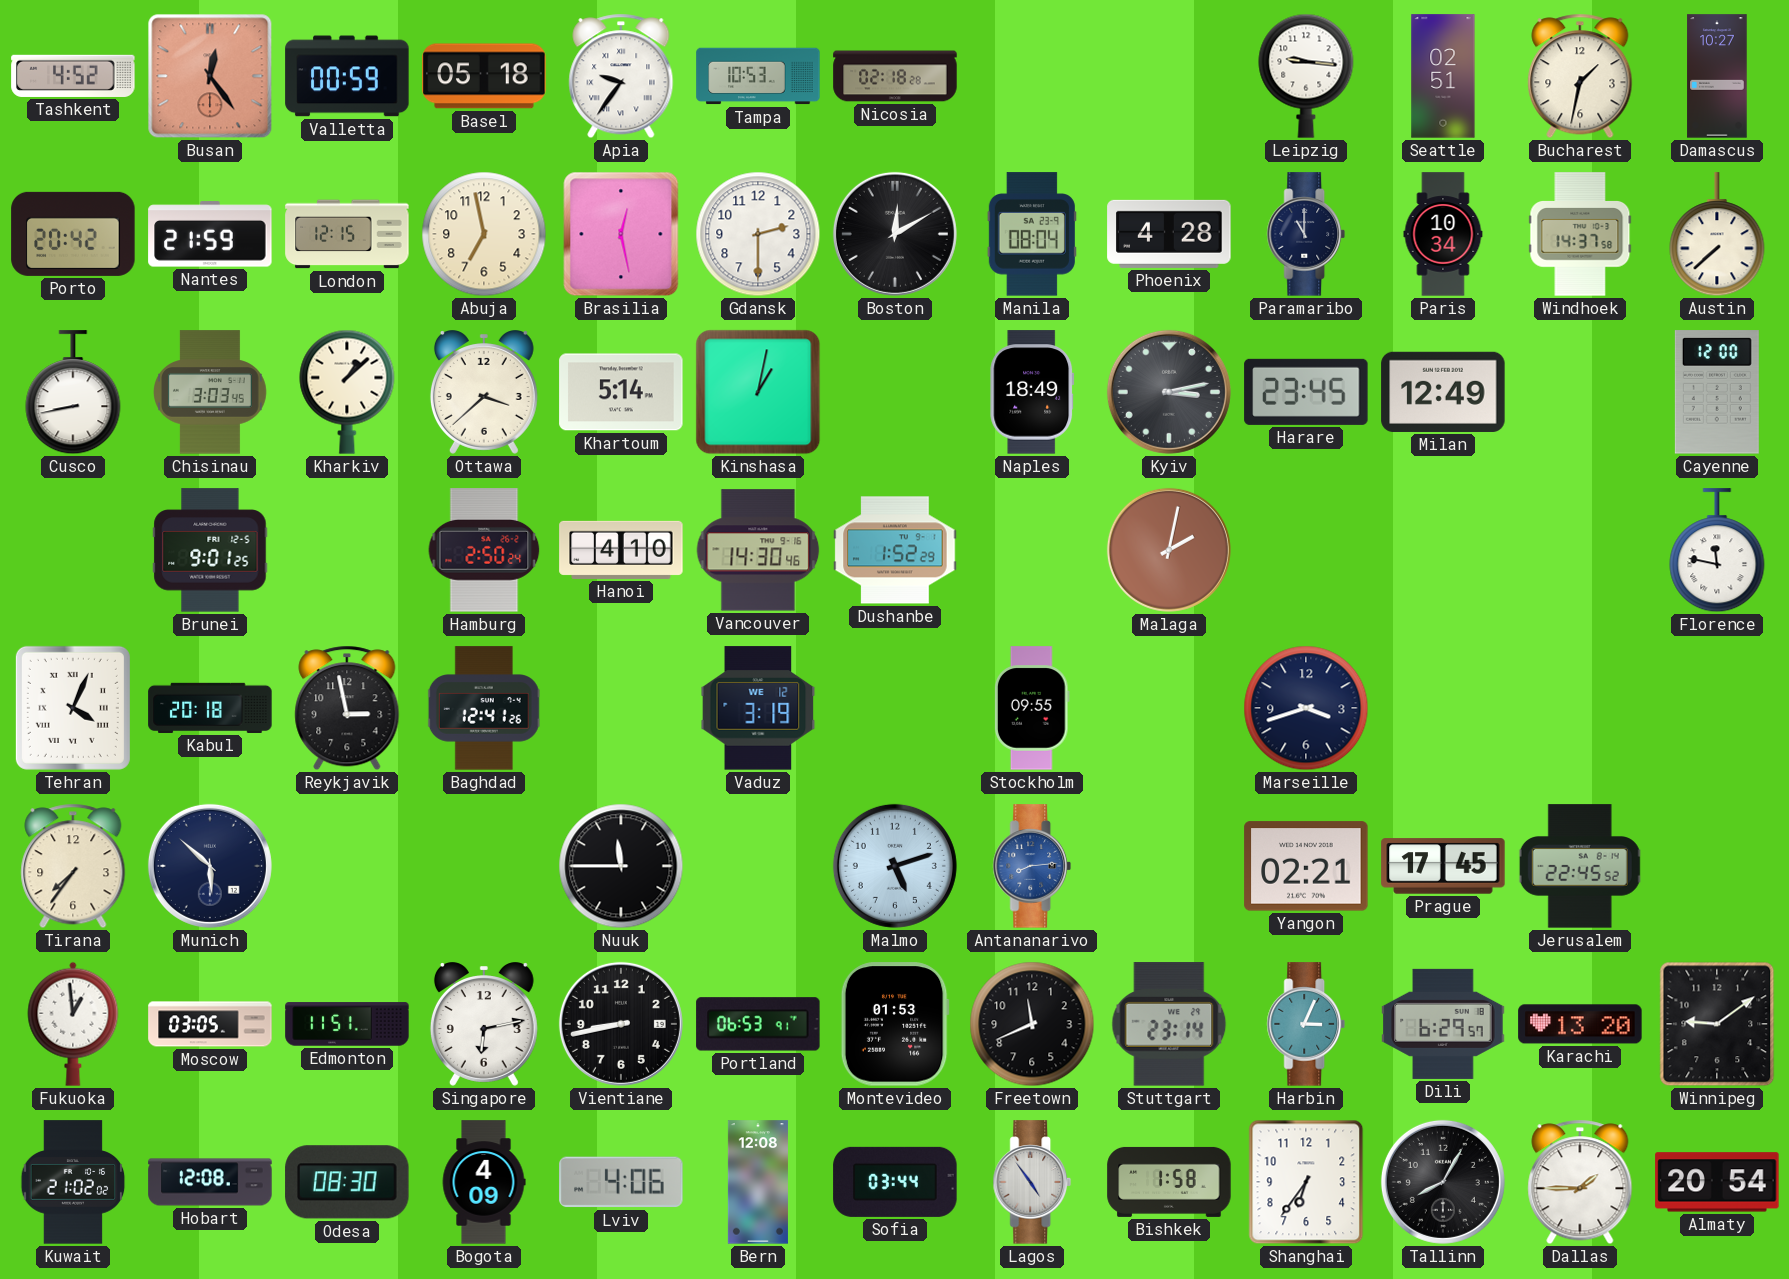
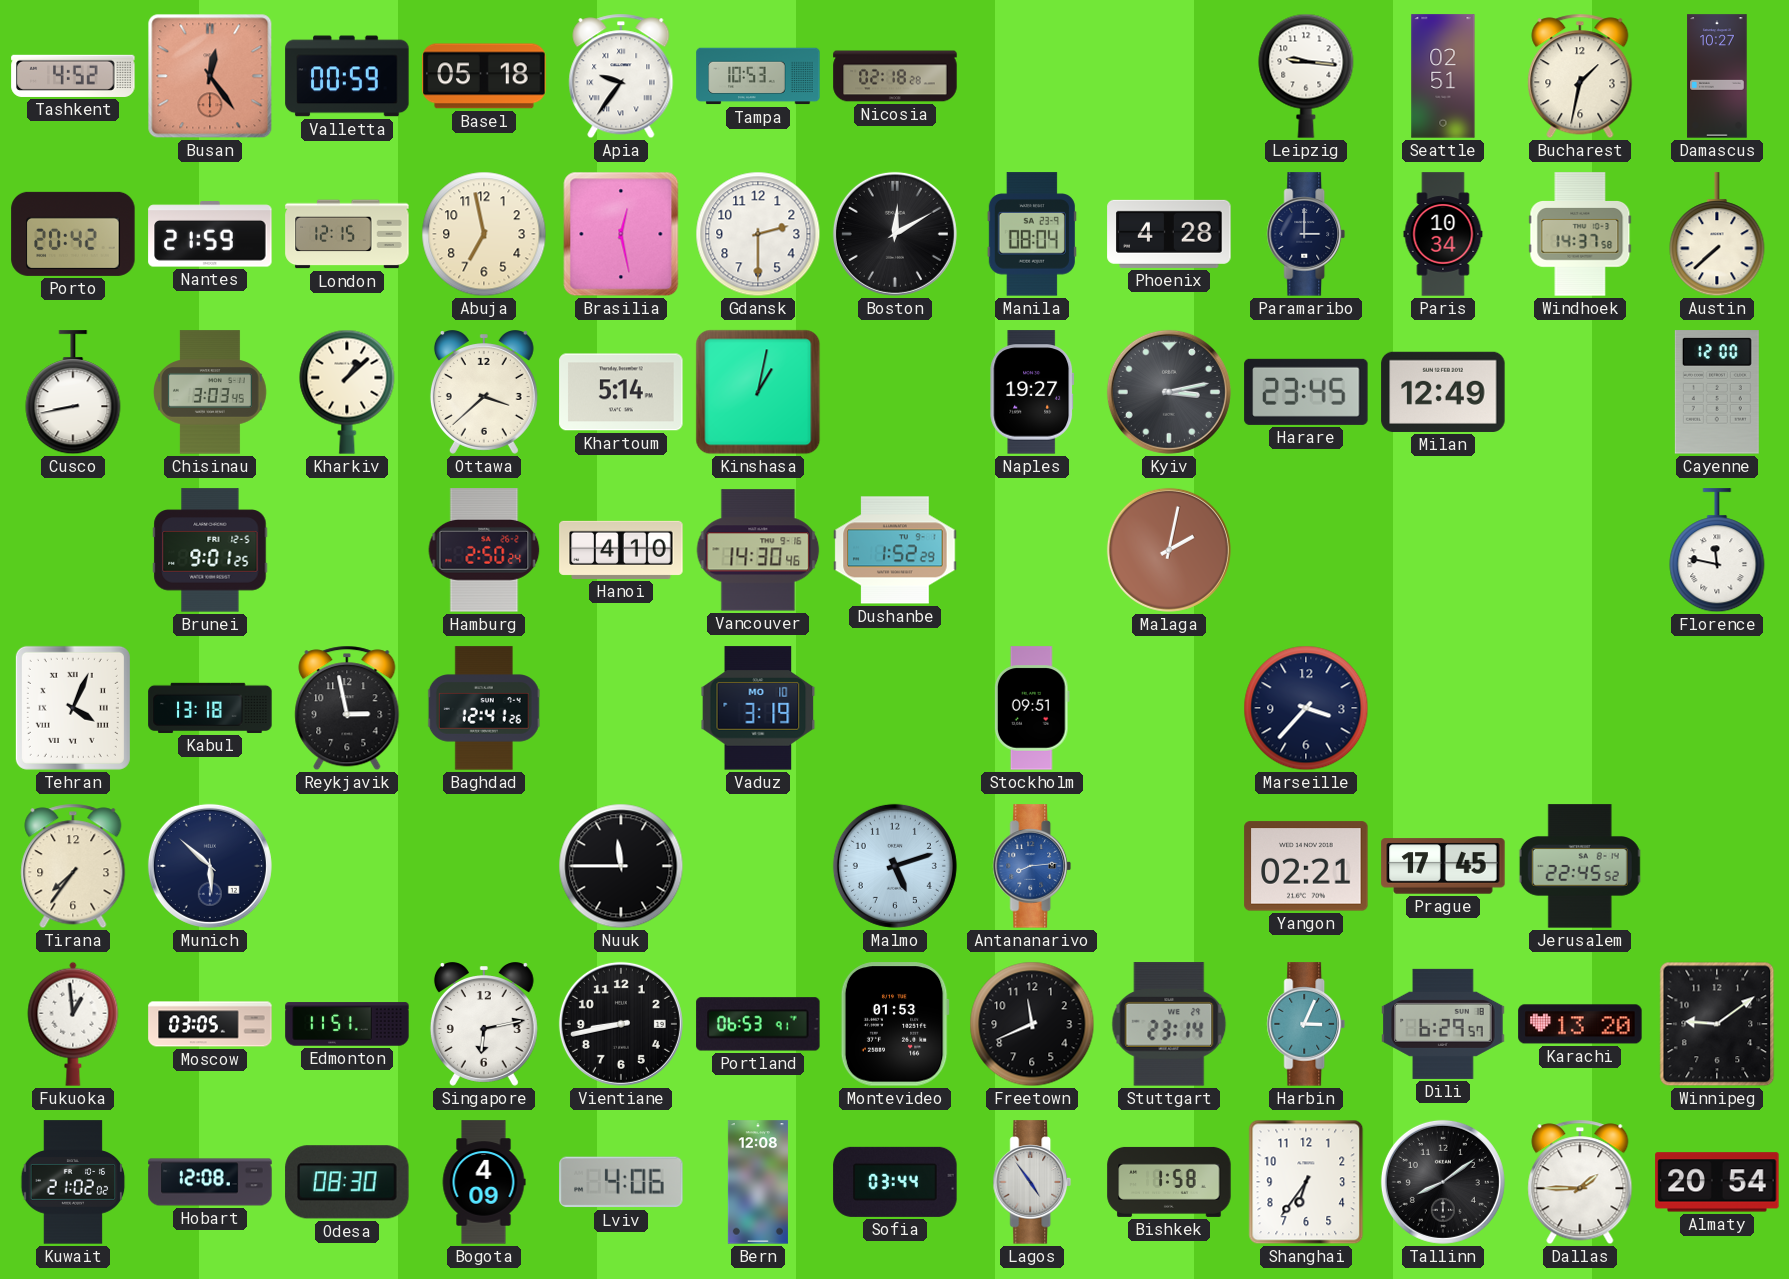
Paramaribo: 11:00 -> 3:00 (1306, 234)
Naples: 18:49 -> 19:27 (1032, 392)
Kabul: 20:18 -> 13:18 (210, 708)
Vaduz date: WE 12 -> MO 10 (758, 708)
Stockholm: 09:55 -> 09:51 (1032, 708)
Marseille: 3:42 -> 3:37 (1306, 708)
Tallinn: 8:05 -> 8:09 (1443, 1182)
